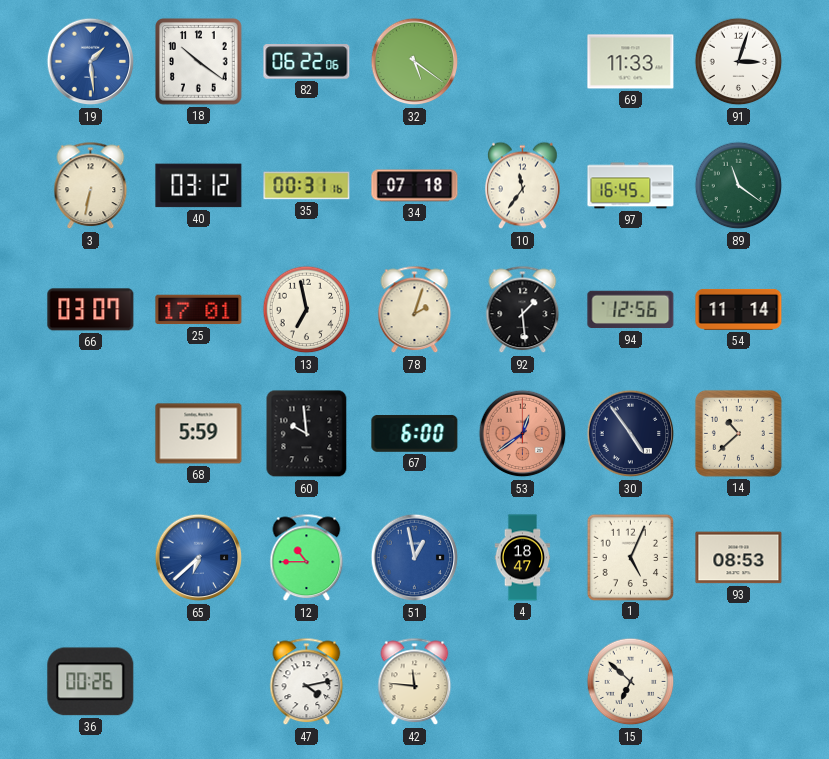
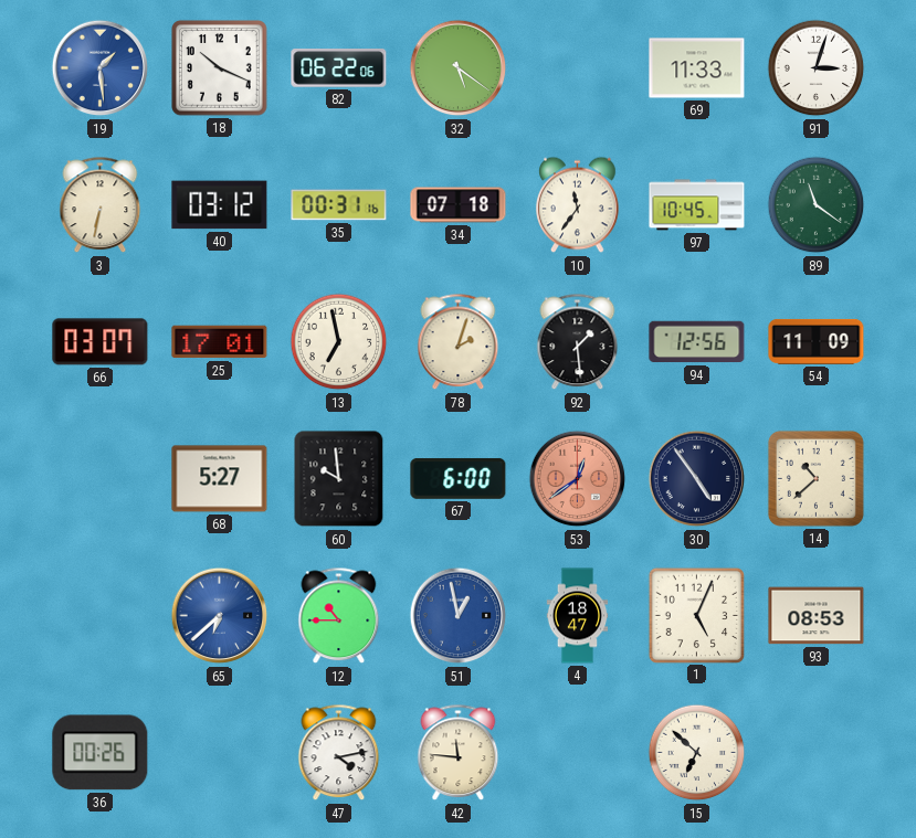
18: 10:21 -> 10:19 (220, 68)
97: 16:45 -> 10:45 (697, 205)
54: 11:14 -> 11:09 (817, 341)
68: 5:59 -> 5:27 (220, 479)
